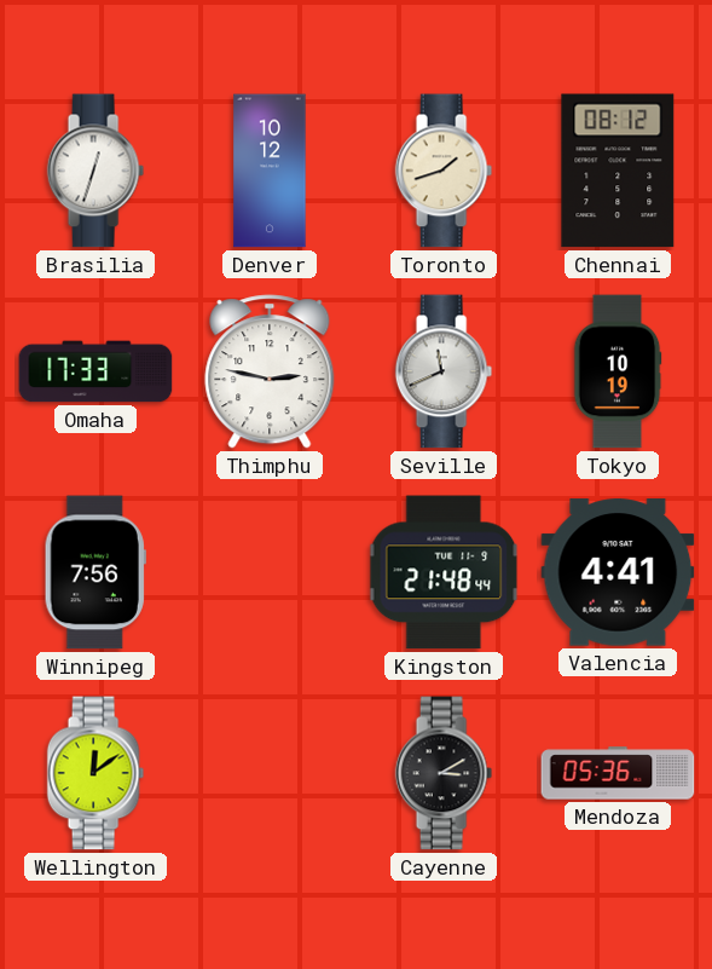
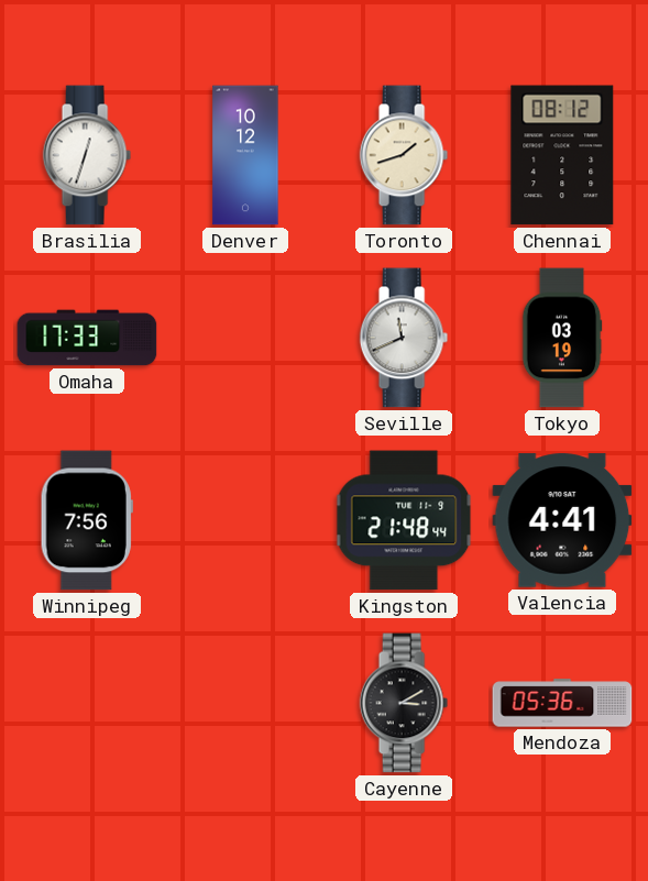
Thimphu: 2:47 -> none (270, 371)
Tokyo: 10:19 -> 03:19 (562, 338)
Wellington: 12:09 -> none (95, 773)
